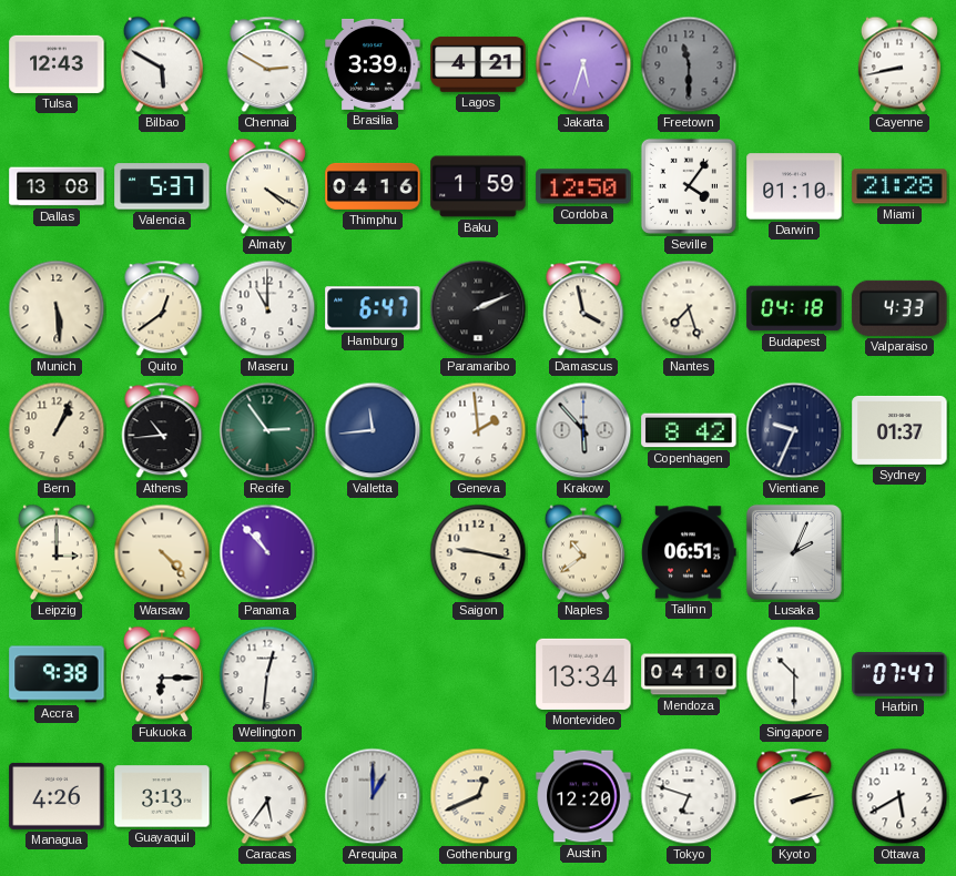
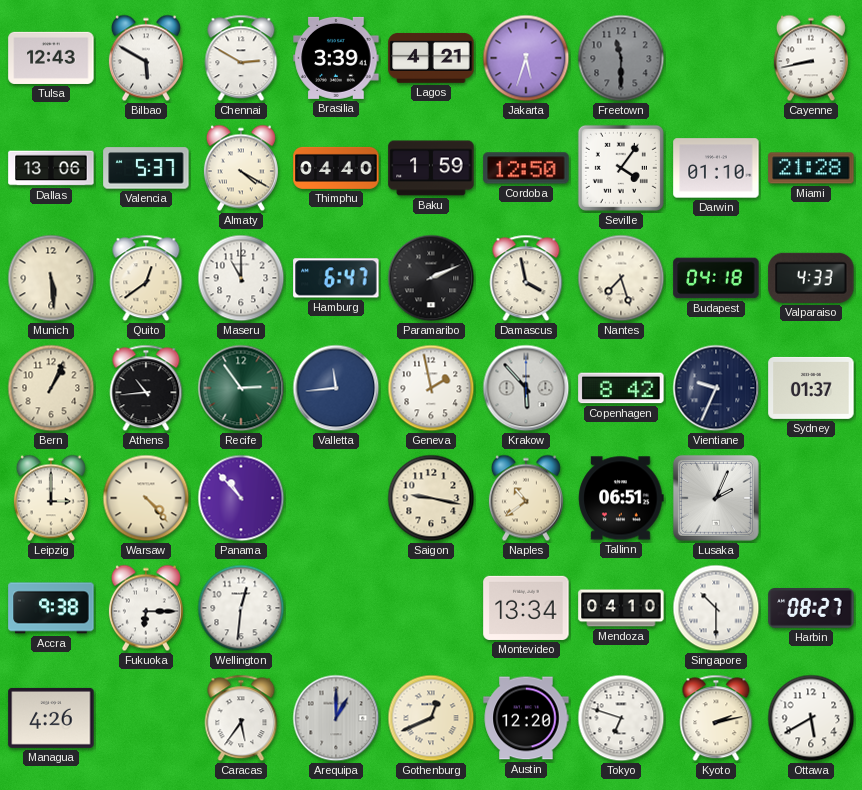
Dallas: 13:08 -> 13:06 (51, 168)
Thimphu: 04:16 -> 04:40 (336, 168)
Geneva: 1:59 -> 1:58 (431, 388)
Harbin: 07:47 -> 08:27 (811, 609)
Guayaquil: 3:13 -> none (162, 796)
